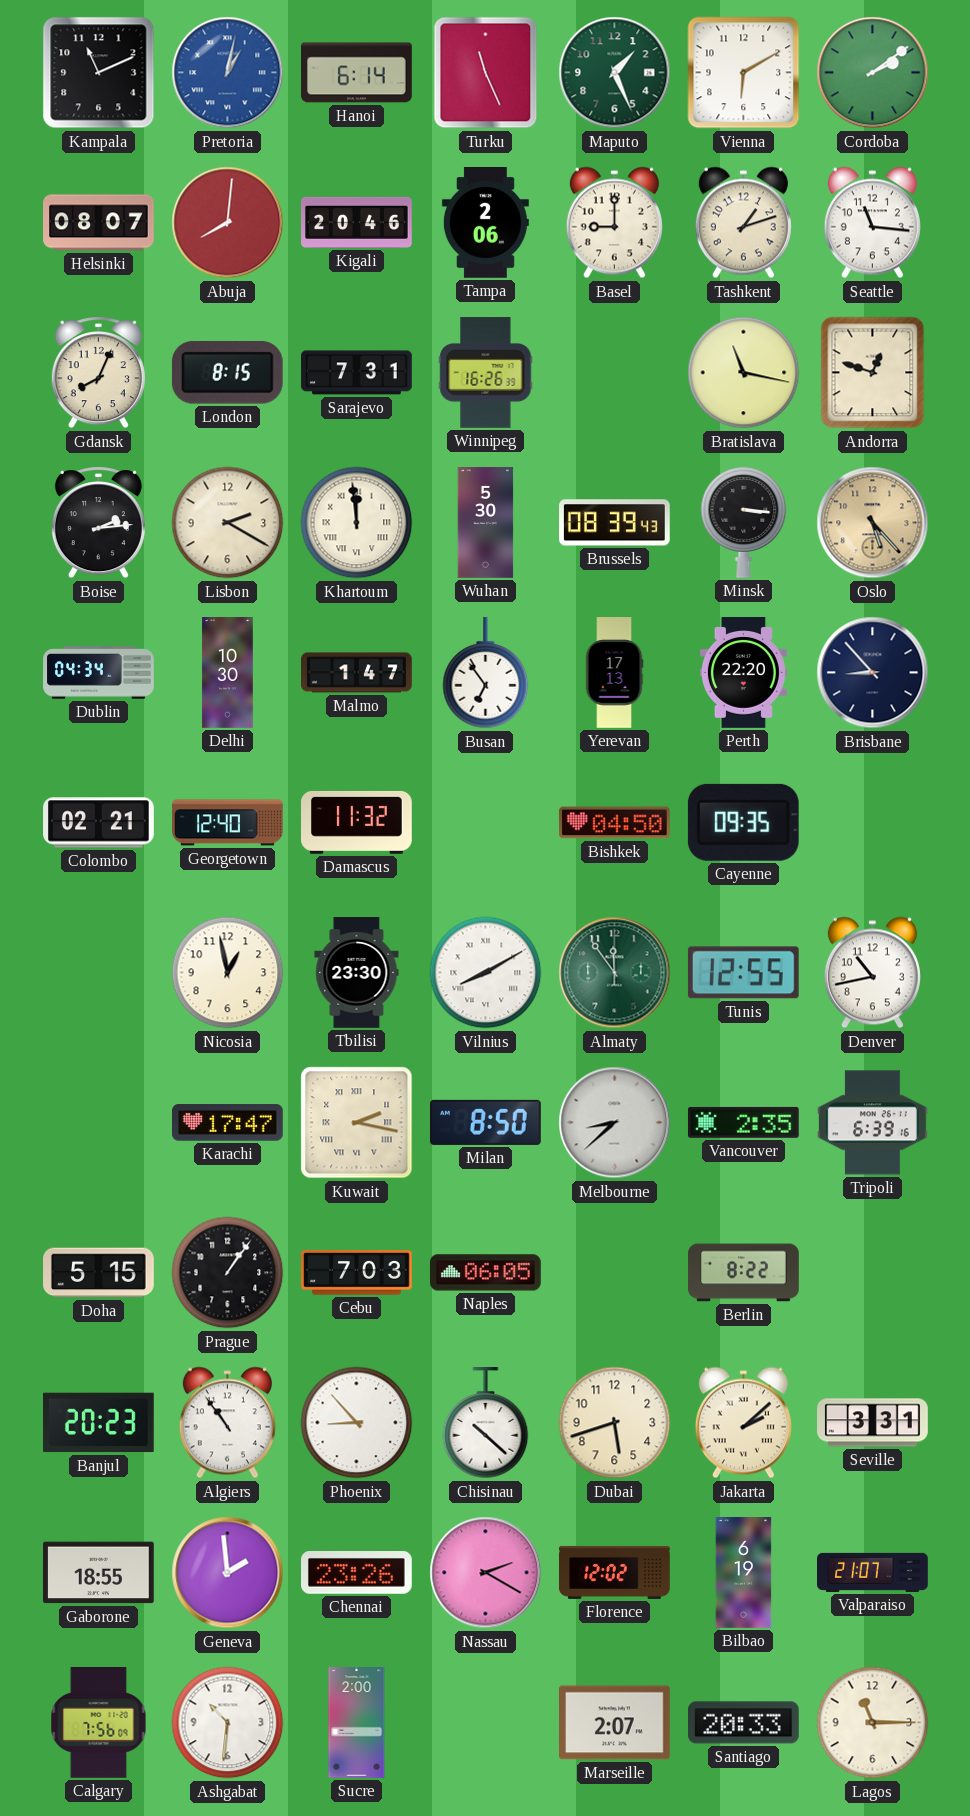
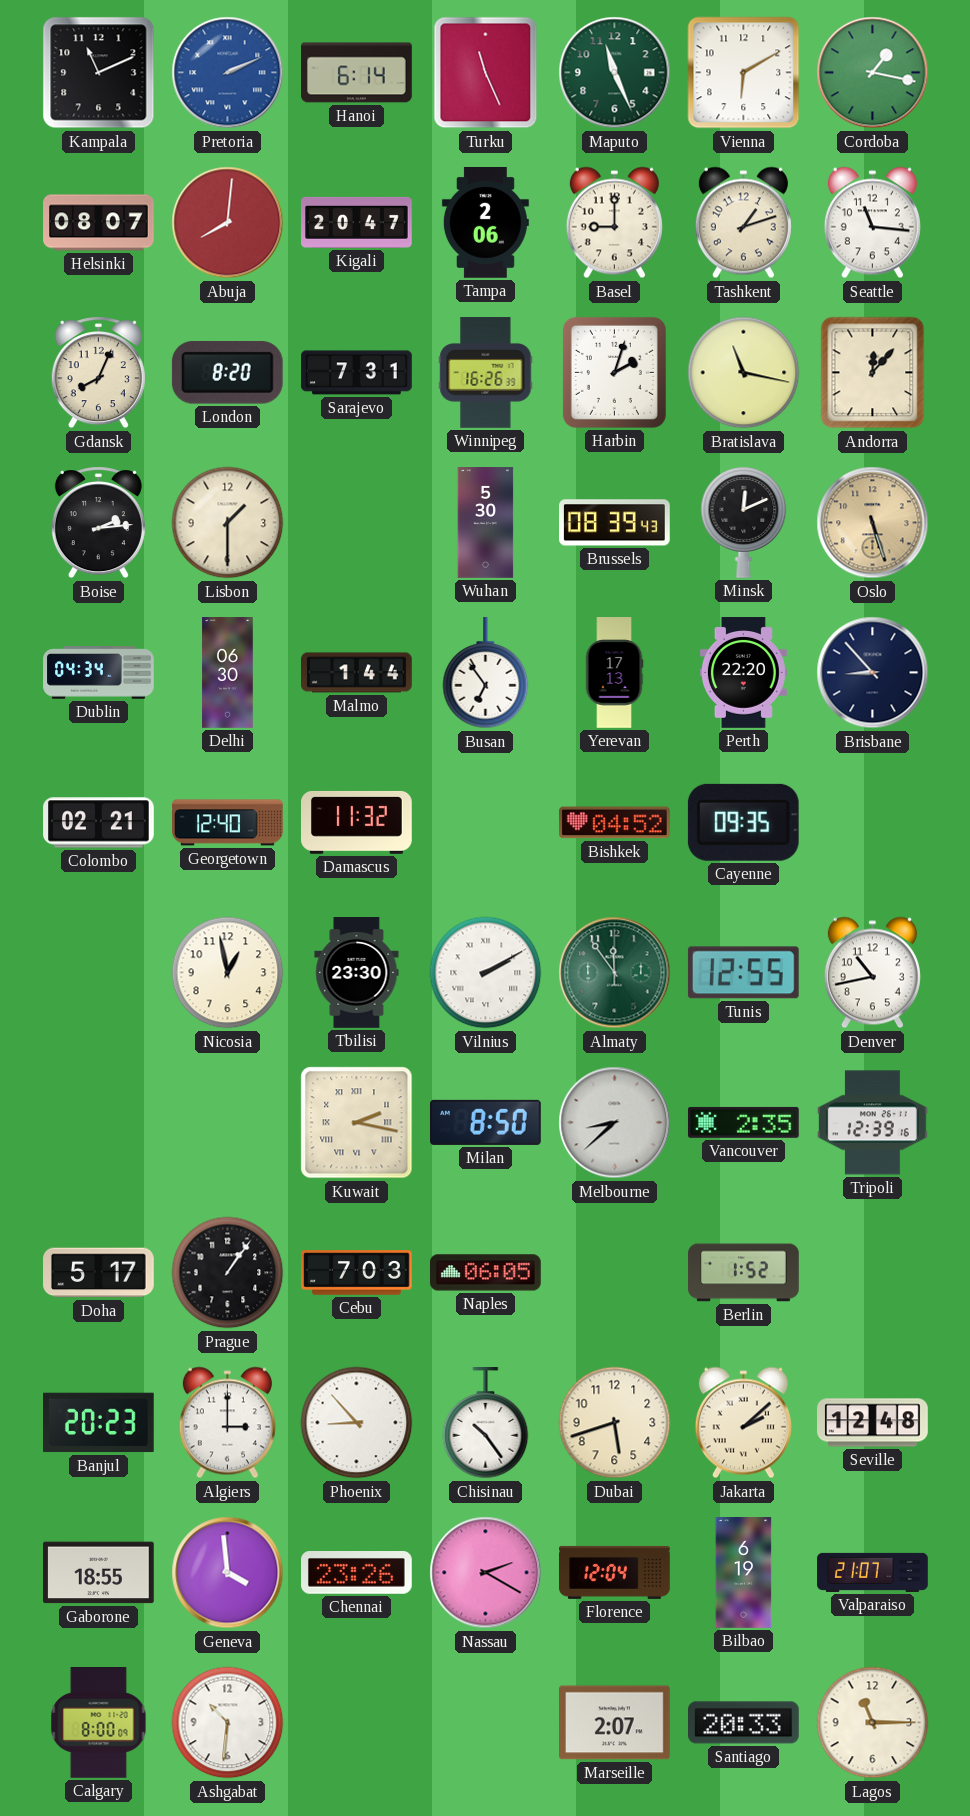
Pretoria: 1:02 -> 2:11 (228, 73)
Maputo: 1:26 -> 11:26 (615, 73)
Cordoba: 2:09 -> 1:17 (873, 73)
Kigali: 20:46 -> 20:47 (357, 222)
London: 8:15 -> 8:20 (227, 373)
Harbin: none -> 2:03 (614, 372)
Andorra: 12:48 -> 12:07 (873, 373)
Lisbon: 2:20 -> 1:30 (228, 523)
Khartoum: 11:59 -> none (357, 523)
Minsk: 3:16 -> 12:11 (744, 522)
Oslo: 5:23 -> 5:27 (873, 523)
Delhi: 10:30 -> 06:30 (228, 673)
Malmo: 1:47 -> 1:44 (357, 673)
Bishkek: 04:50 -> 04:52 (615, 823)
Vilnius: 8:10 -> 2:10 (486, 973)
Karachi: 17:47 -> none (228, 1123)
Tripoli: 6:39 -> 12:39 (873, 1123)
Doha: 5:15 -> 5:17 (99, 1273)
Berlin: 8:22 -> 1:52 (744, 1273)
Algiers: 10:54 -> 3:00 (227, 1423)
Chisinau: 10:22 -> 10:24 (486, 1424)
Seville: 3:31 -> 12:48 (873, 1423)
Geneva: 1:59 -> 3:59 (228, 1573)
Florence: 12:02 -> 12:04 (615, 1572)
Calgary: 7:56 -> 8:00 (99, 1723)
Sucre: 2:00 -> none (357, 1723)
